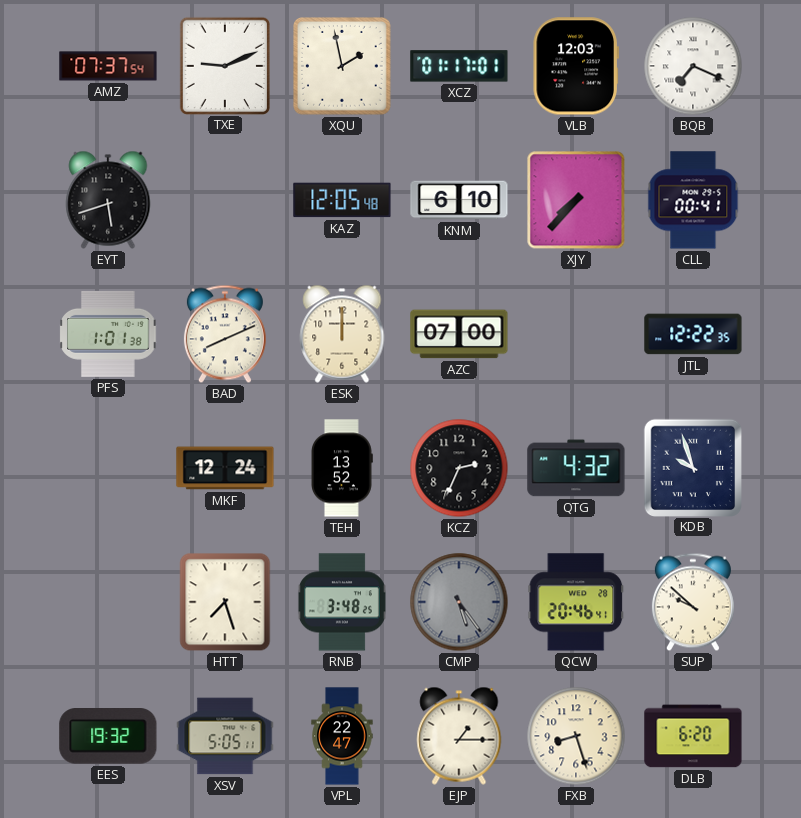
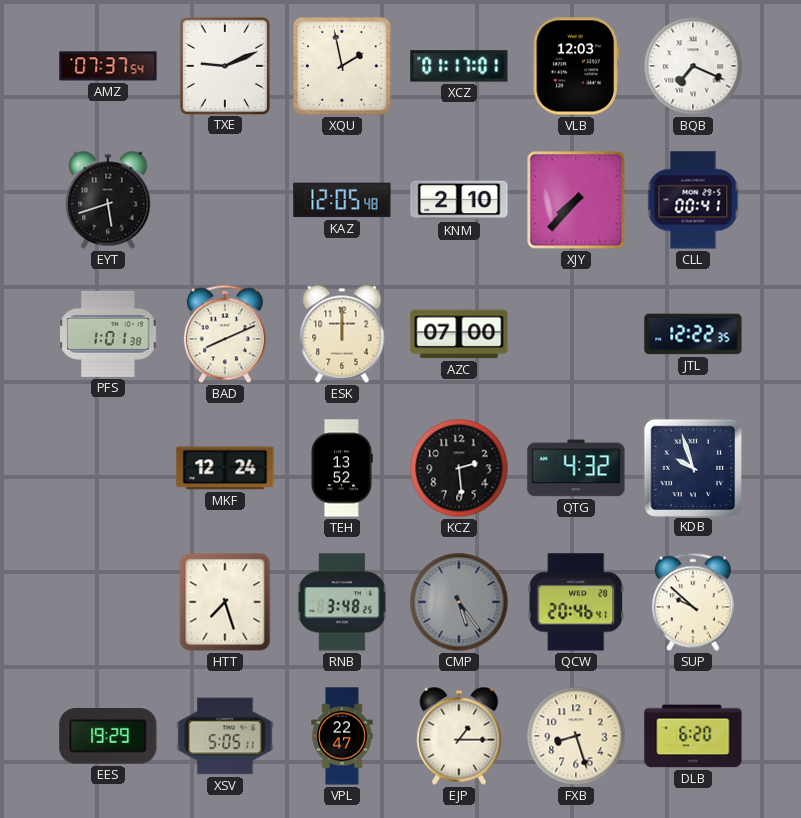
KNM: 6:10 -> 2:10 (459, 200)
KCZ: 2:34 -> 2:29 (459, 468)
EES: 19:32 -> 19:29 (108, 736)
